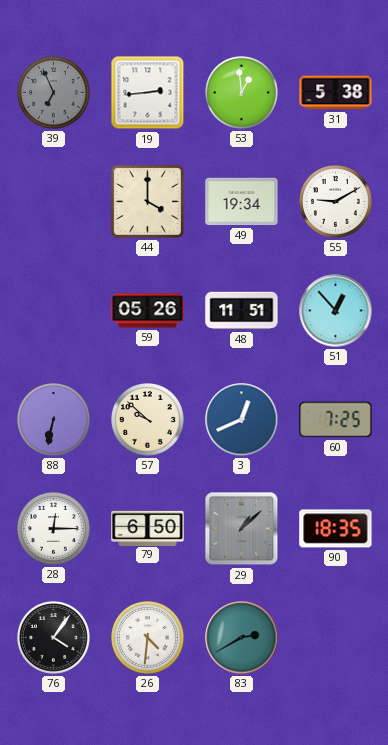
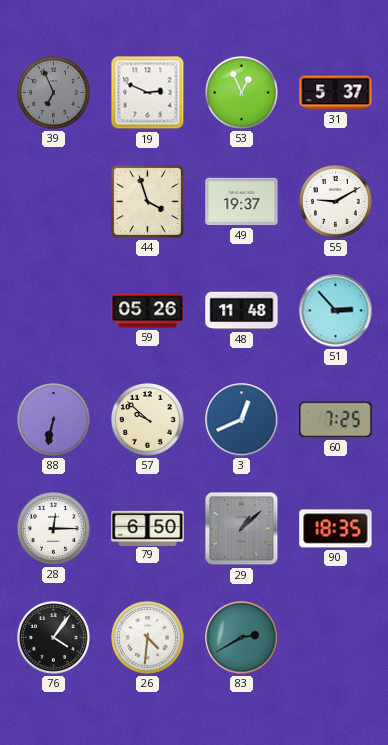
19: 2:44 -> 2:49 (148, 93)
53: 12:59 -> 12:56 (242, 93)
31: 5:38 -> 5:37 (336, 93)
44: 4:00 -> 3:57 (147, 201)
49: 19:34 -> 19:37 (242, 202)
48: 11:51 -> 11:48 (242, 311)
51: 12:53 -> 2:53 (336, 311)
